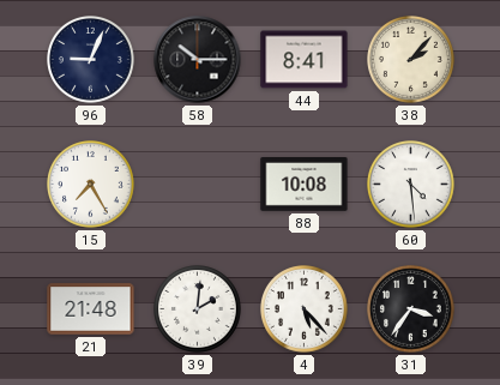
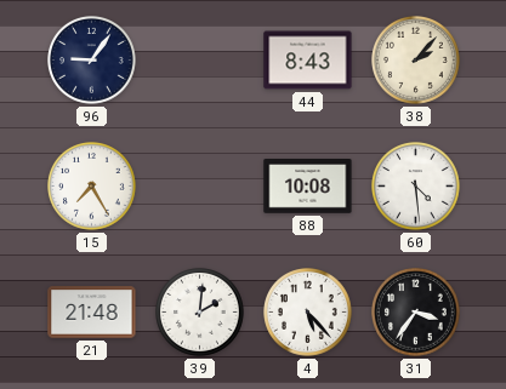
96: 9:04 -> 9:06 (92, 61)
58: 10:15 -> none (198, 60)
44: 8:41 -> 8:43 (308, 61)
